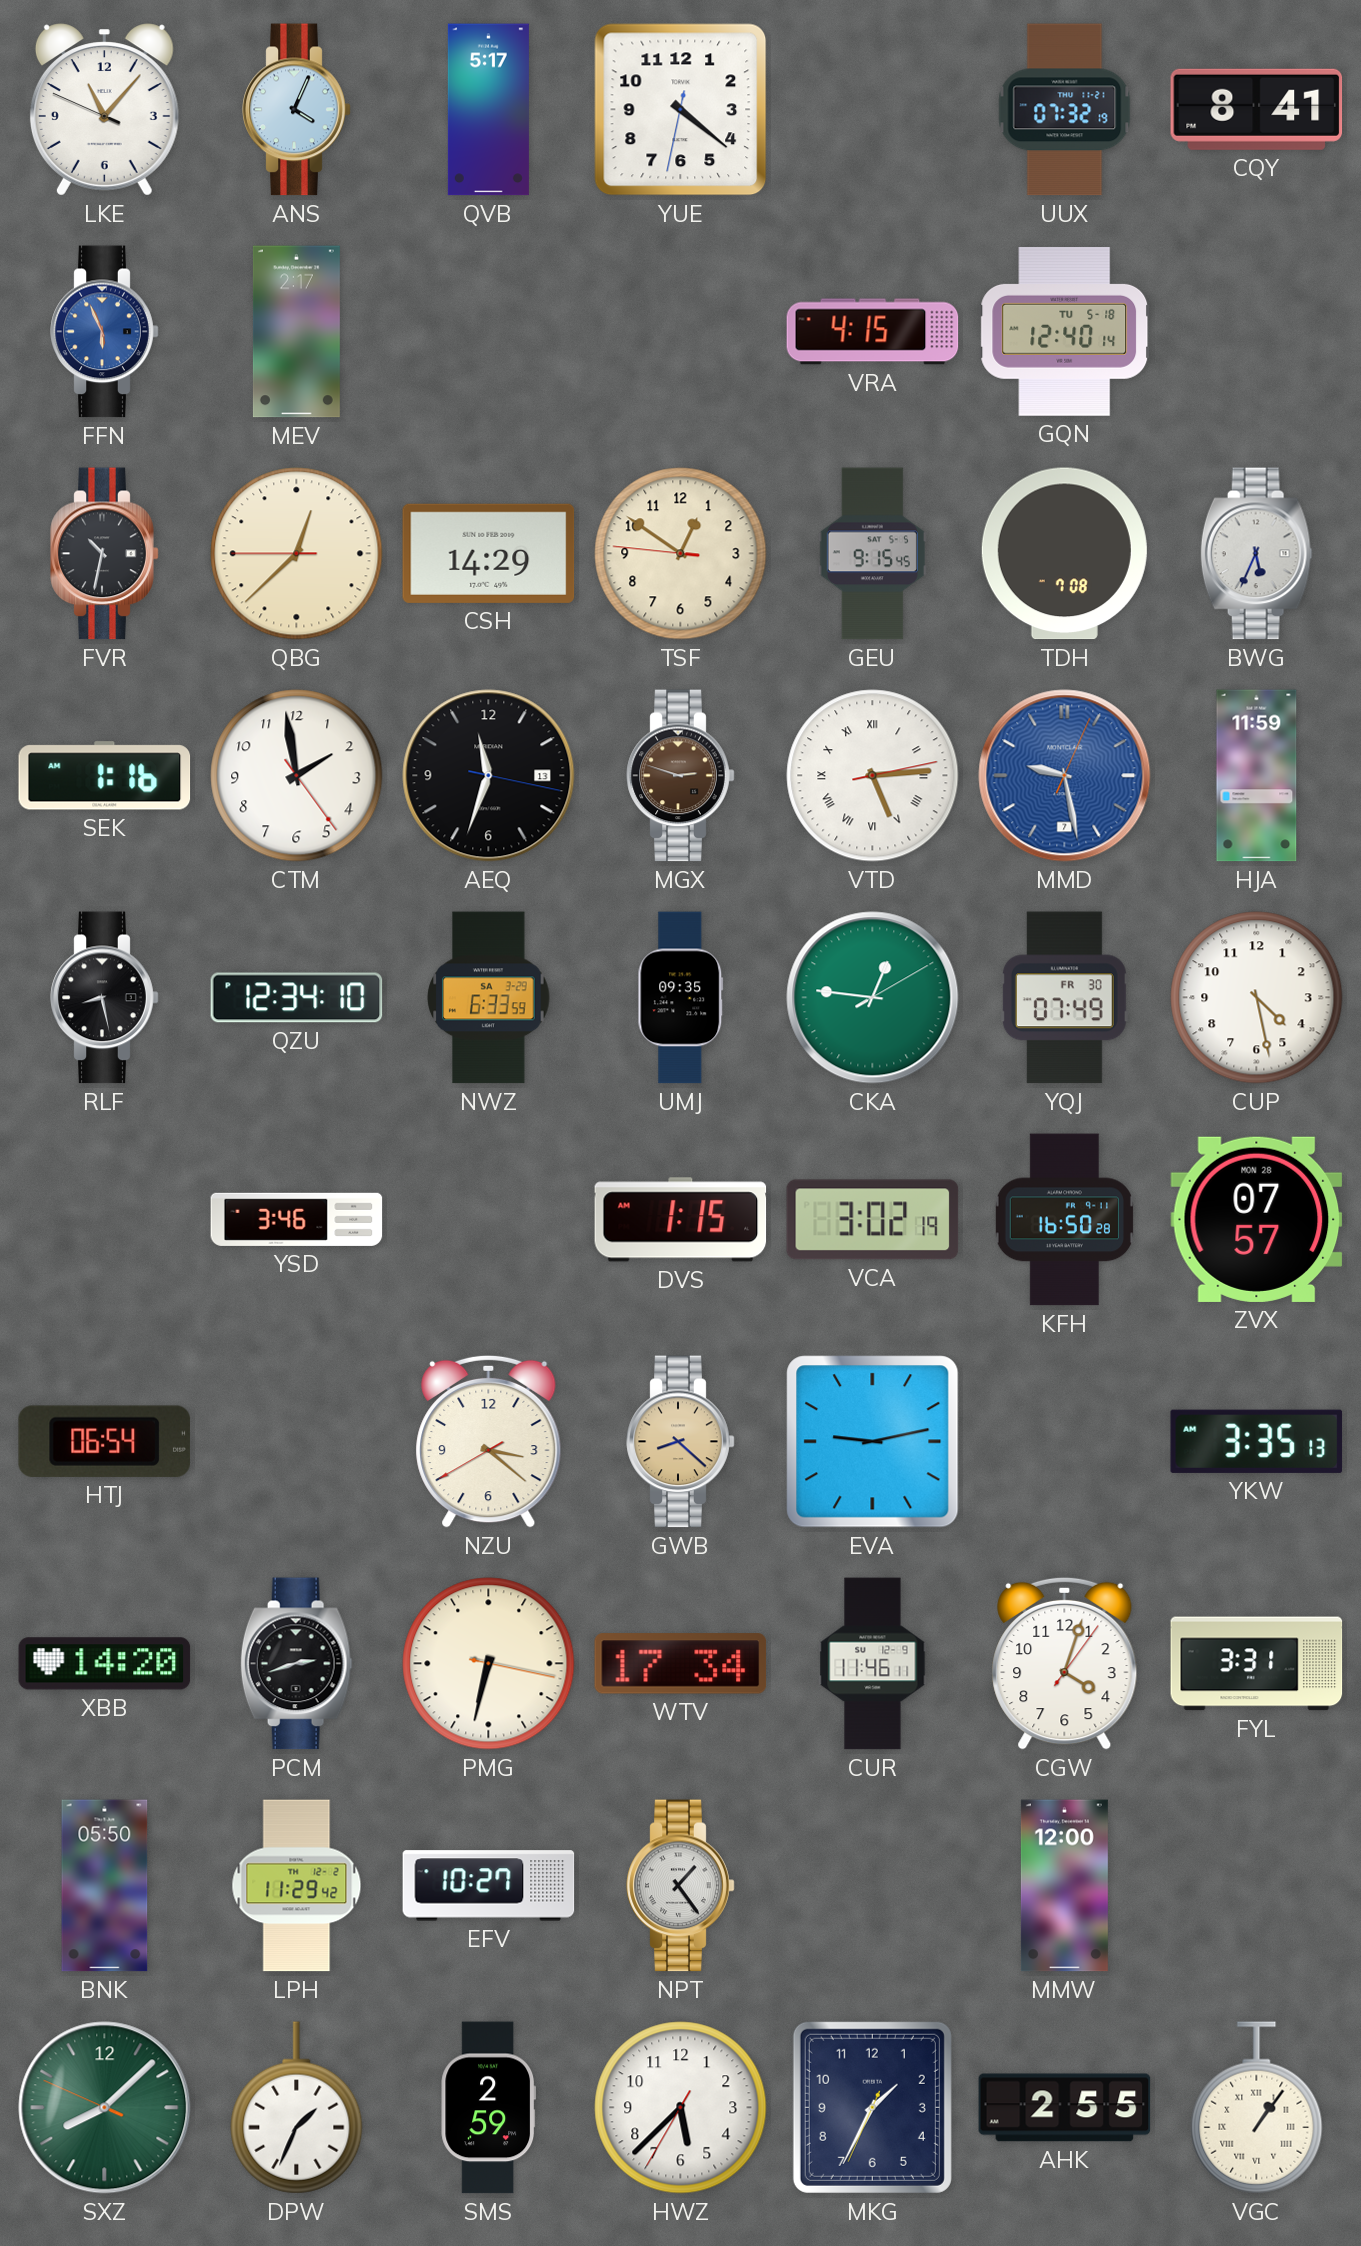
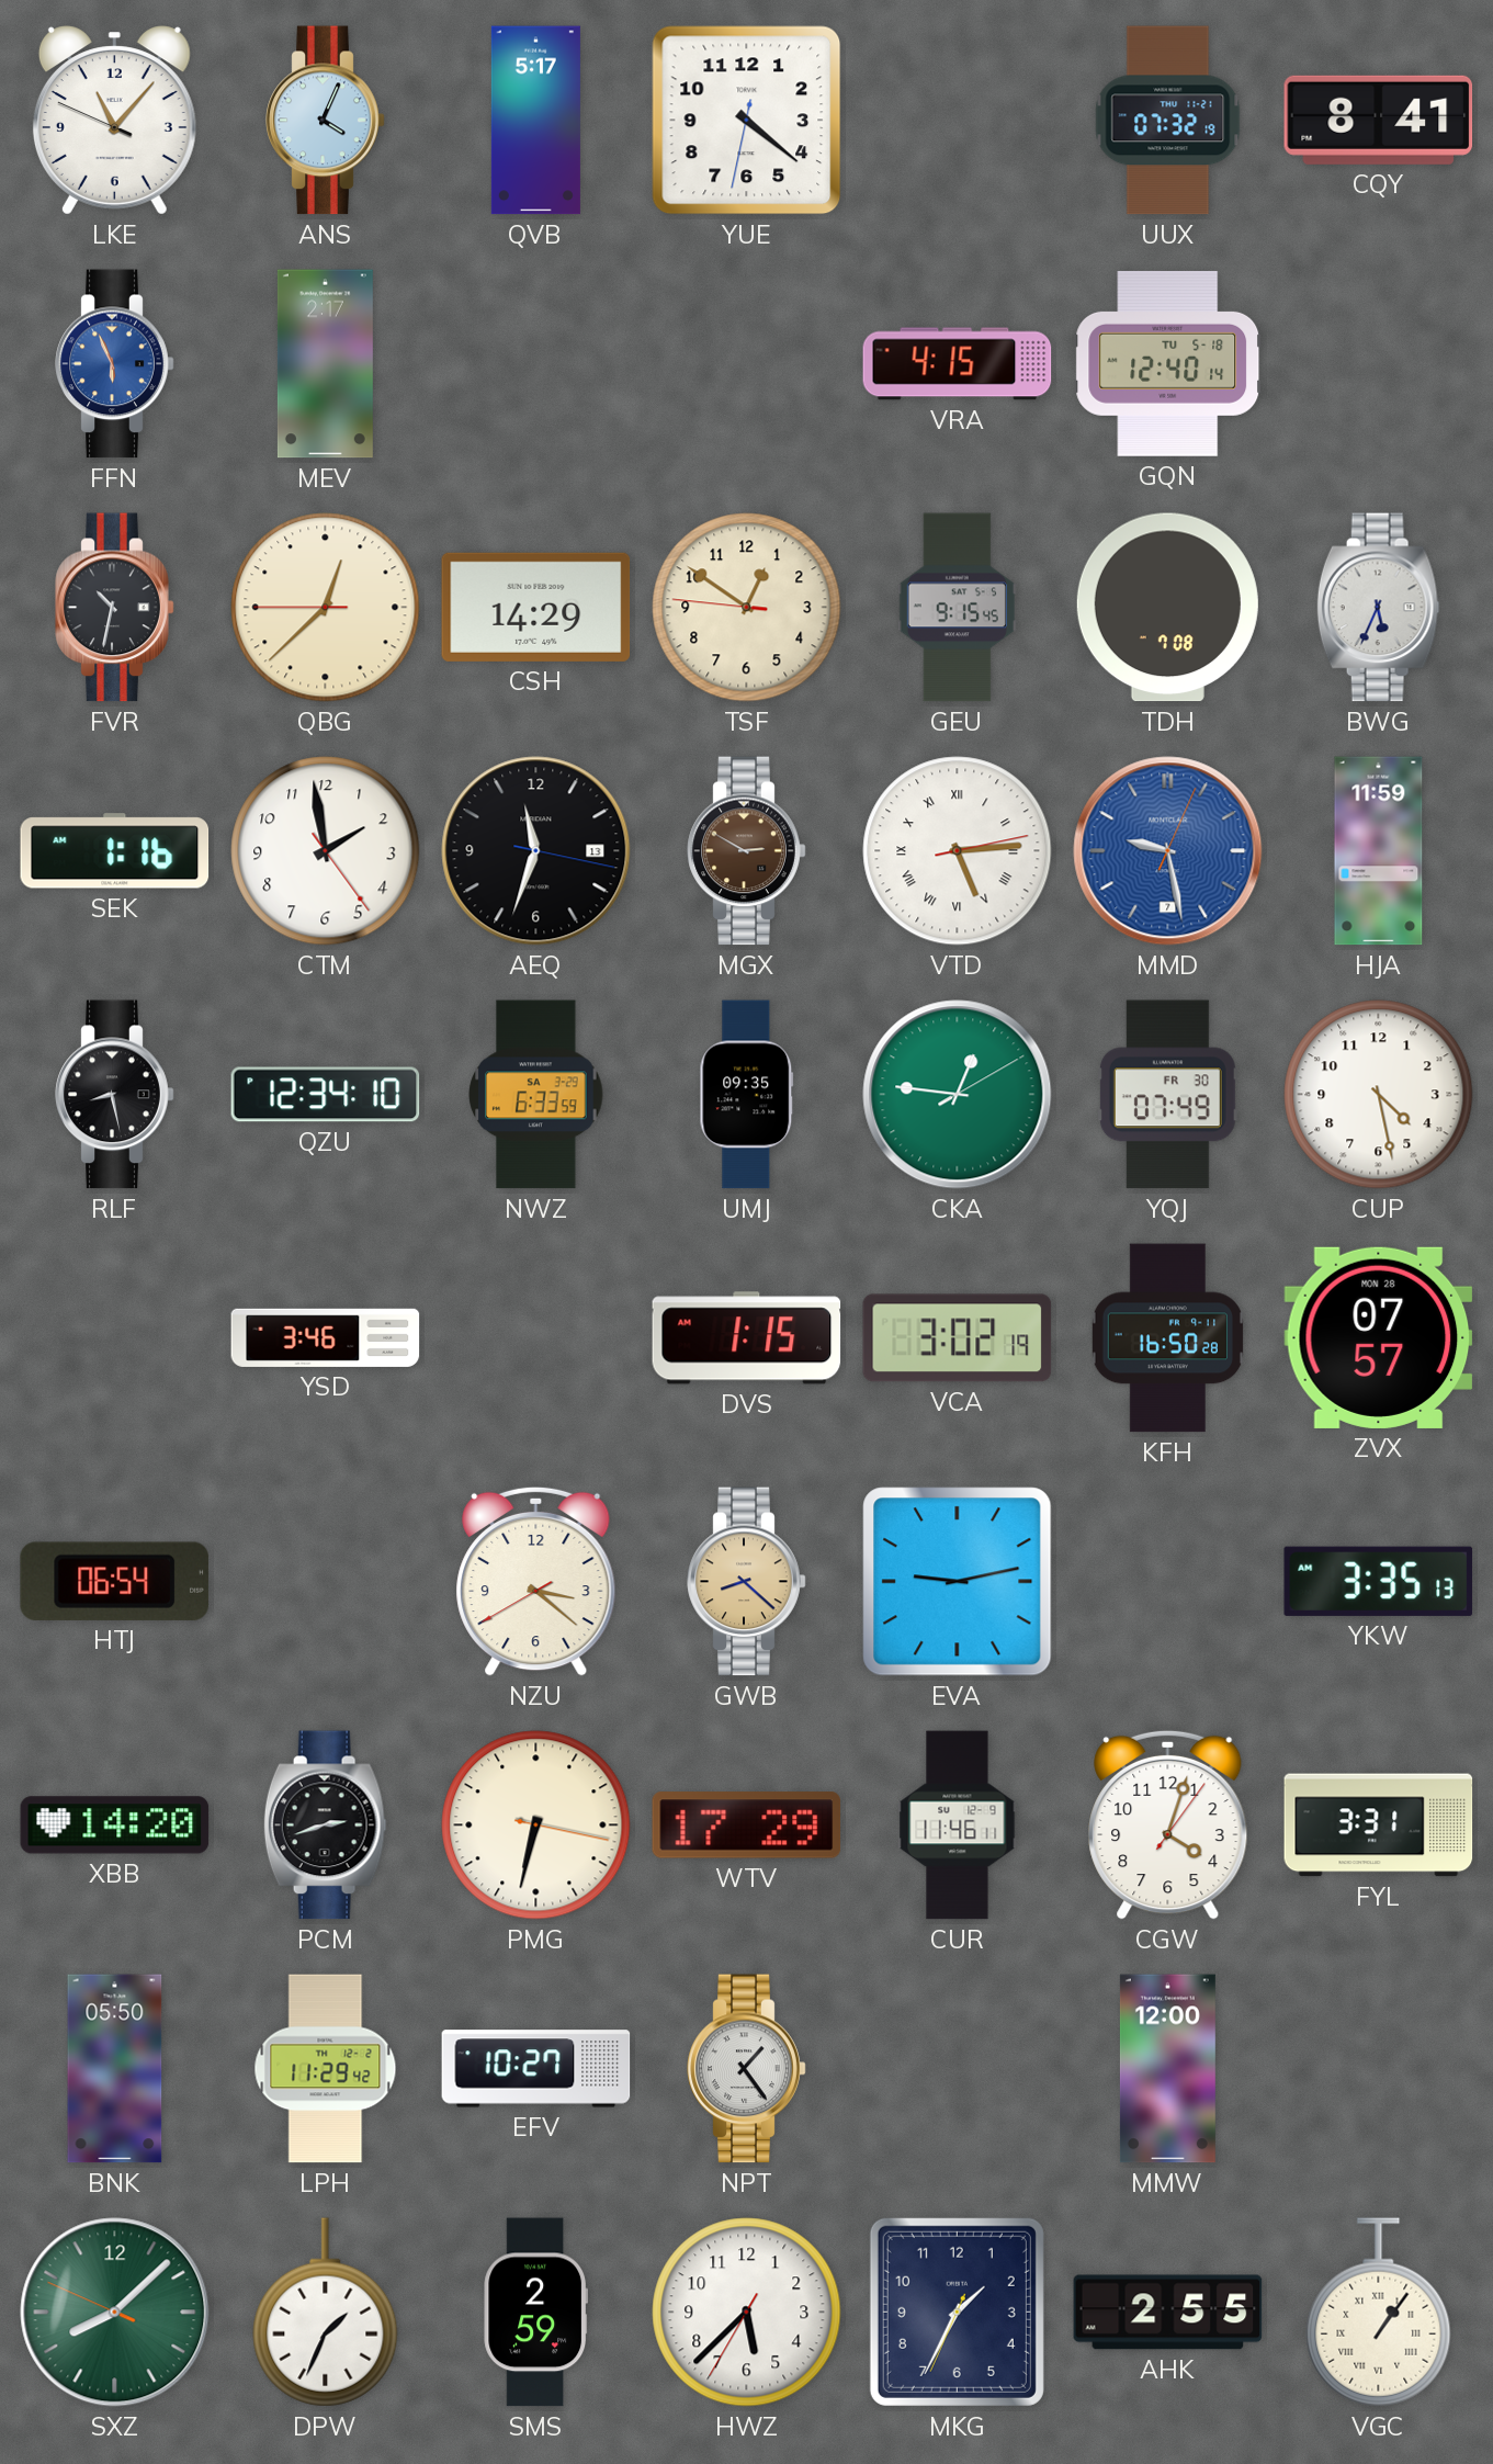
MGX: 2:48 -> 2:50 (747, 851)
WTV: 17:34 -> 17:29 (747, 1826)
